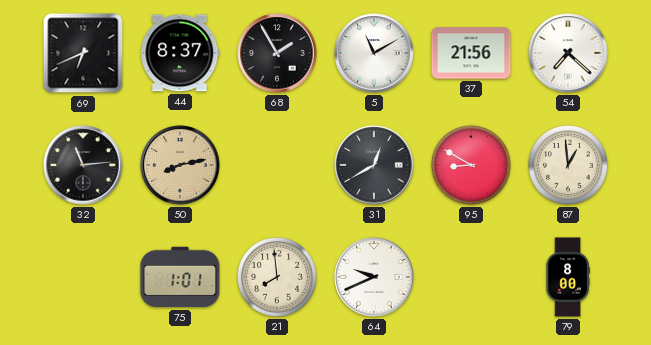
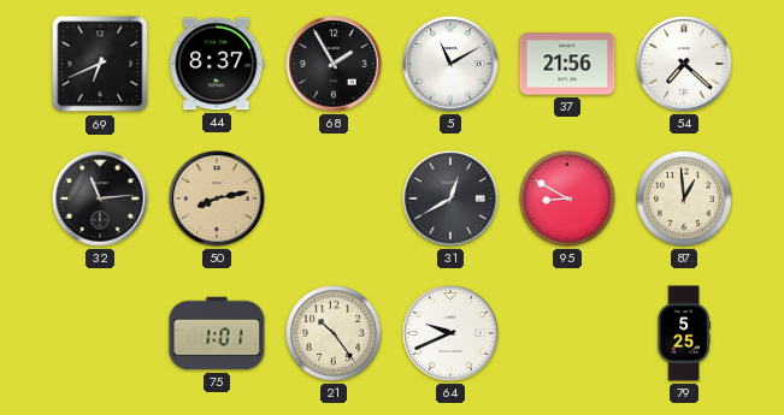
21: 7:59 -> 10:24 (335, 334)
79: 8:00 -> 5:25 (684, 333)
